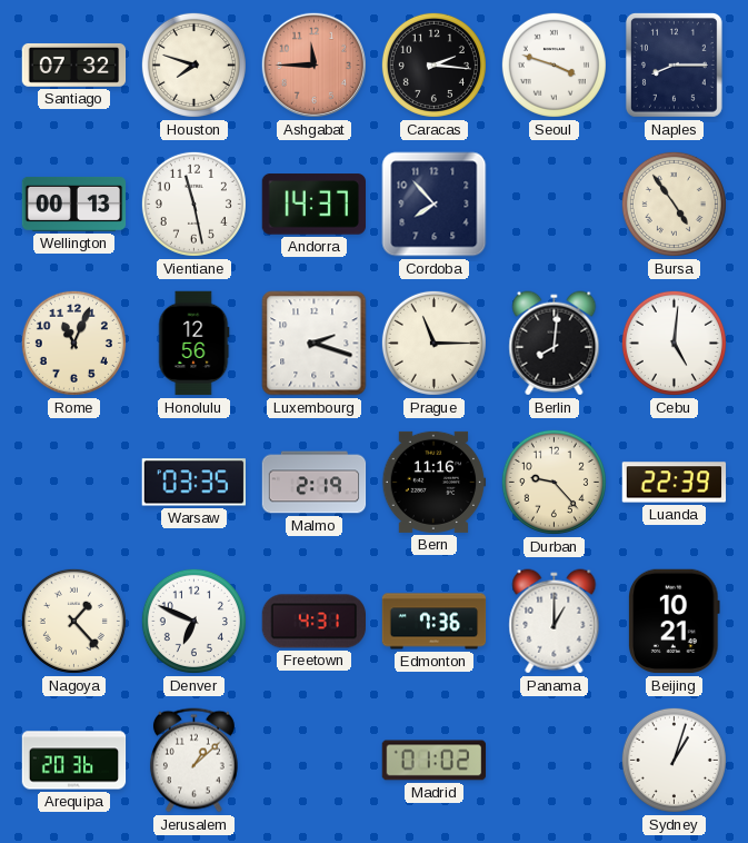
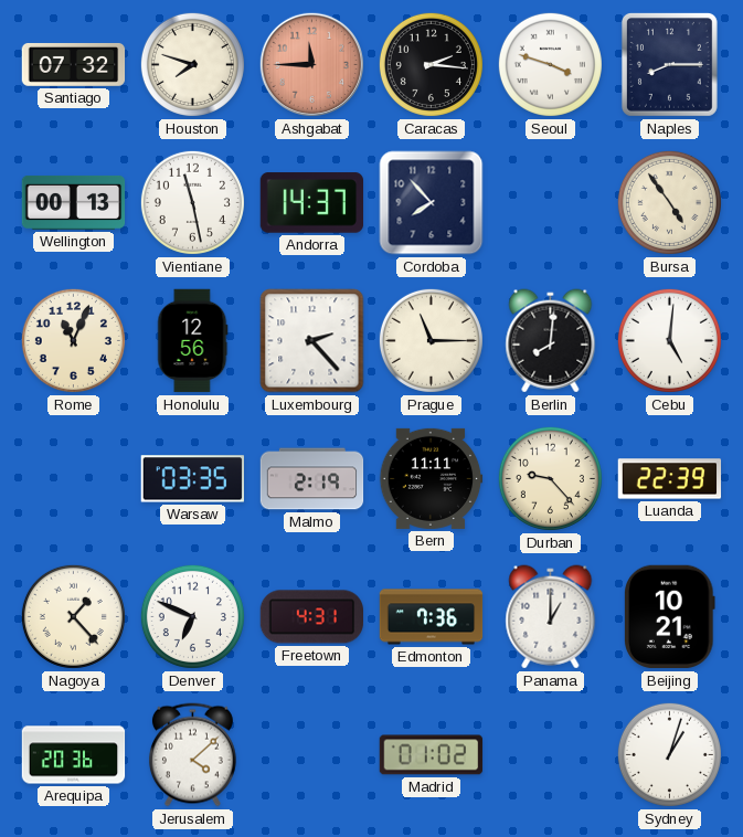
Luxembourg: 2:18 -> 2:23 (312, 341)
Bern: 11:16 -> 11:11 (432, 478)
Jerusalem: 1:08 -> 4:08 (192, 755)
